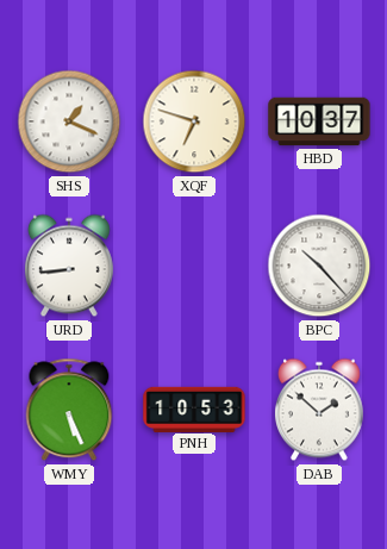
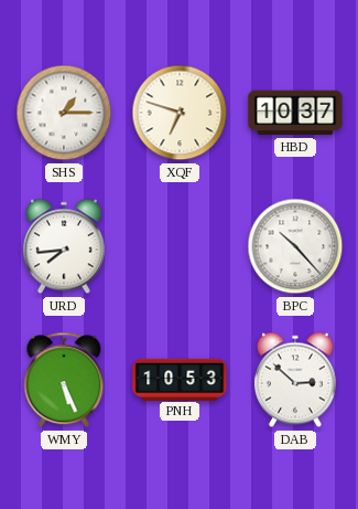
SHS: 1:19 -> 1:15 (64, 113)
URD: 8:44 -> 7:44 (64, 246)
DAB: 1:52 -> 2:52 (295, 380)
